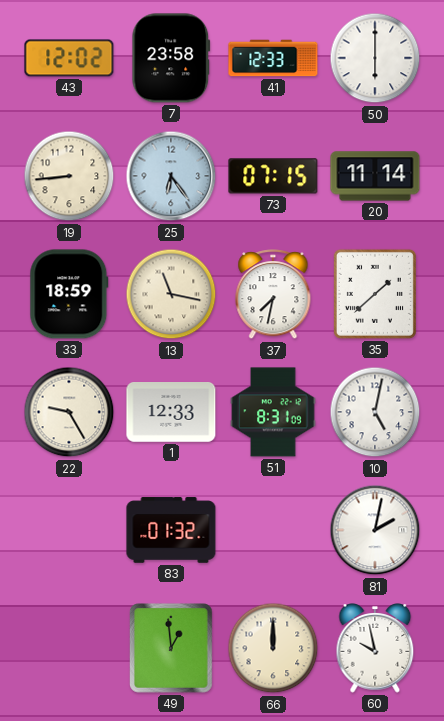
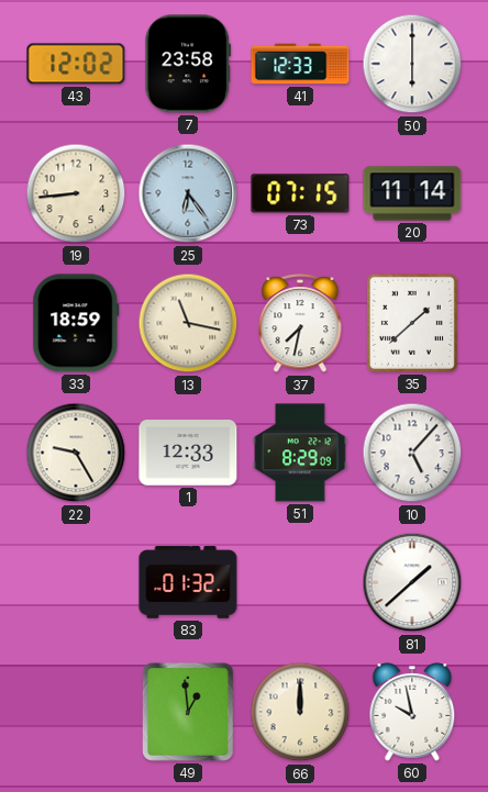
51: 8:31 -> 8:29 (300, 453)
10: 5:02 -> 5:07 (412, 453)
81: 2:02 -> 1:38 (412, 582)
